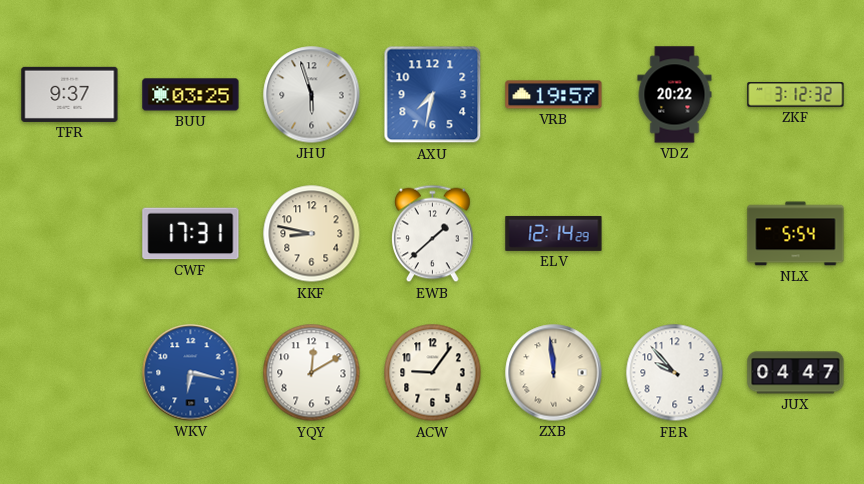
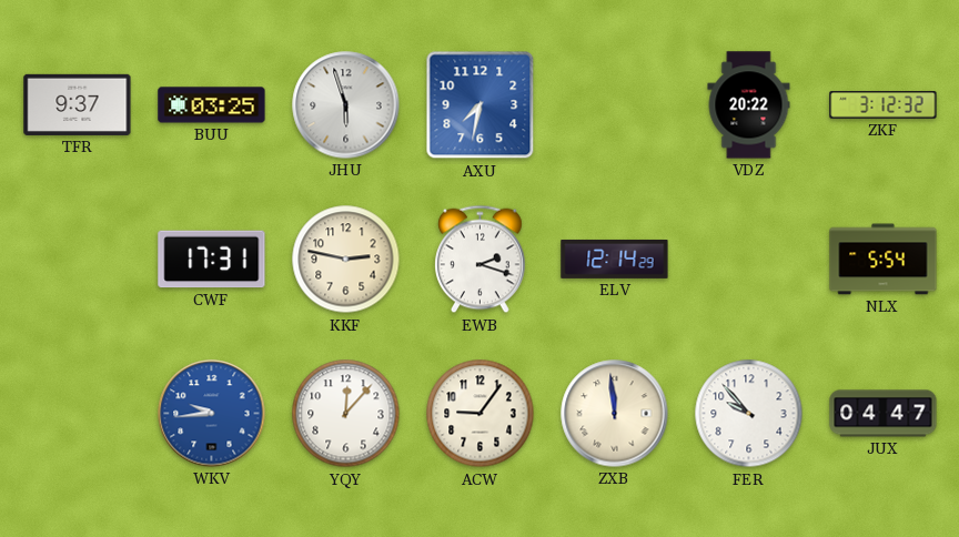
VRB: 19:57 -> none (554, 95)
KKF: 8:47 -> 2:47 (346, 260)
EWB: 1:38 -> 2:18 (481, 260)
WKV: 6:17 -> 9:44 (212, 414)
YQY: 12:10 -> 12:07 (346, 414)
